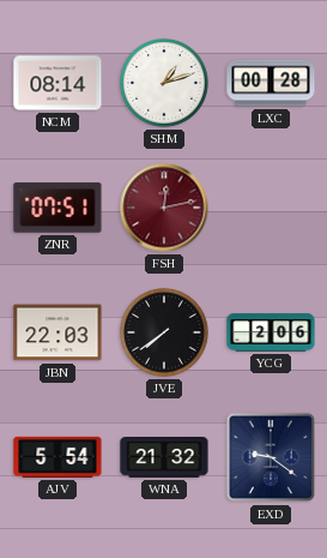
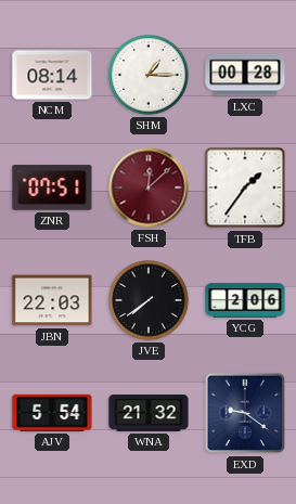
SHM: 1:12 -> 1:15 (150, 76)
FSH: 12:13 -> 12:08 (149, 188)
TFB: none -> 1:36 (245, 188)
